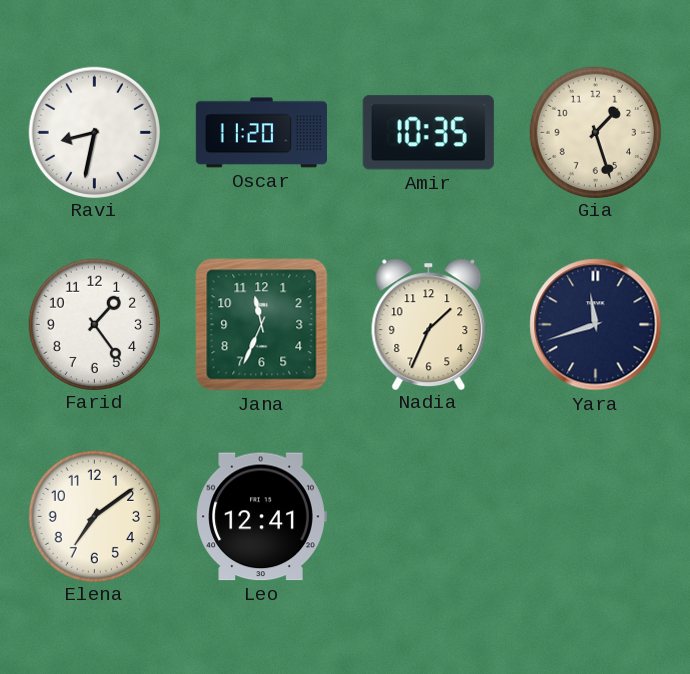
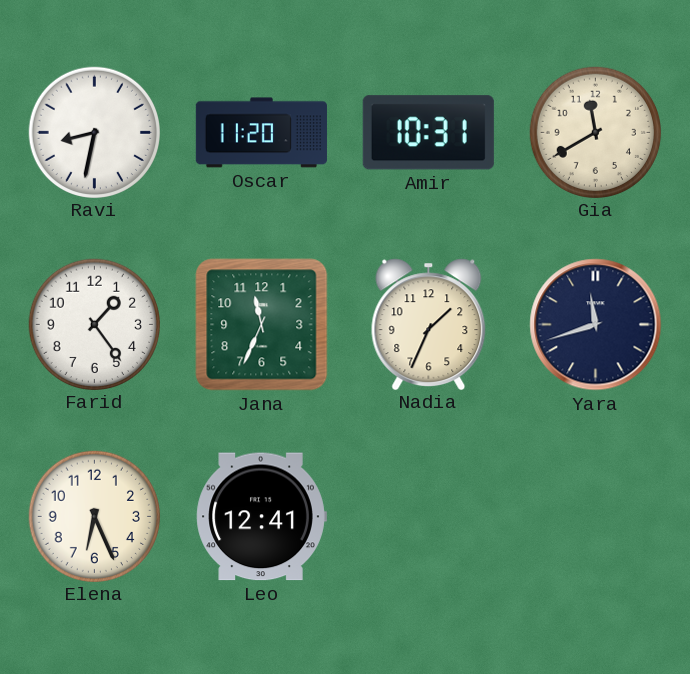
Amir: 10:35 -> 10:31 (428, 133)
Gia: 1:27 -> 11:40 (595, 132)
Elena: 7:09 -> 6:26 (94, 516)
